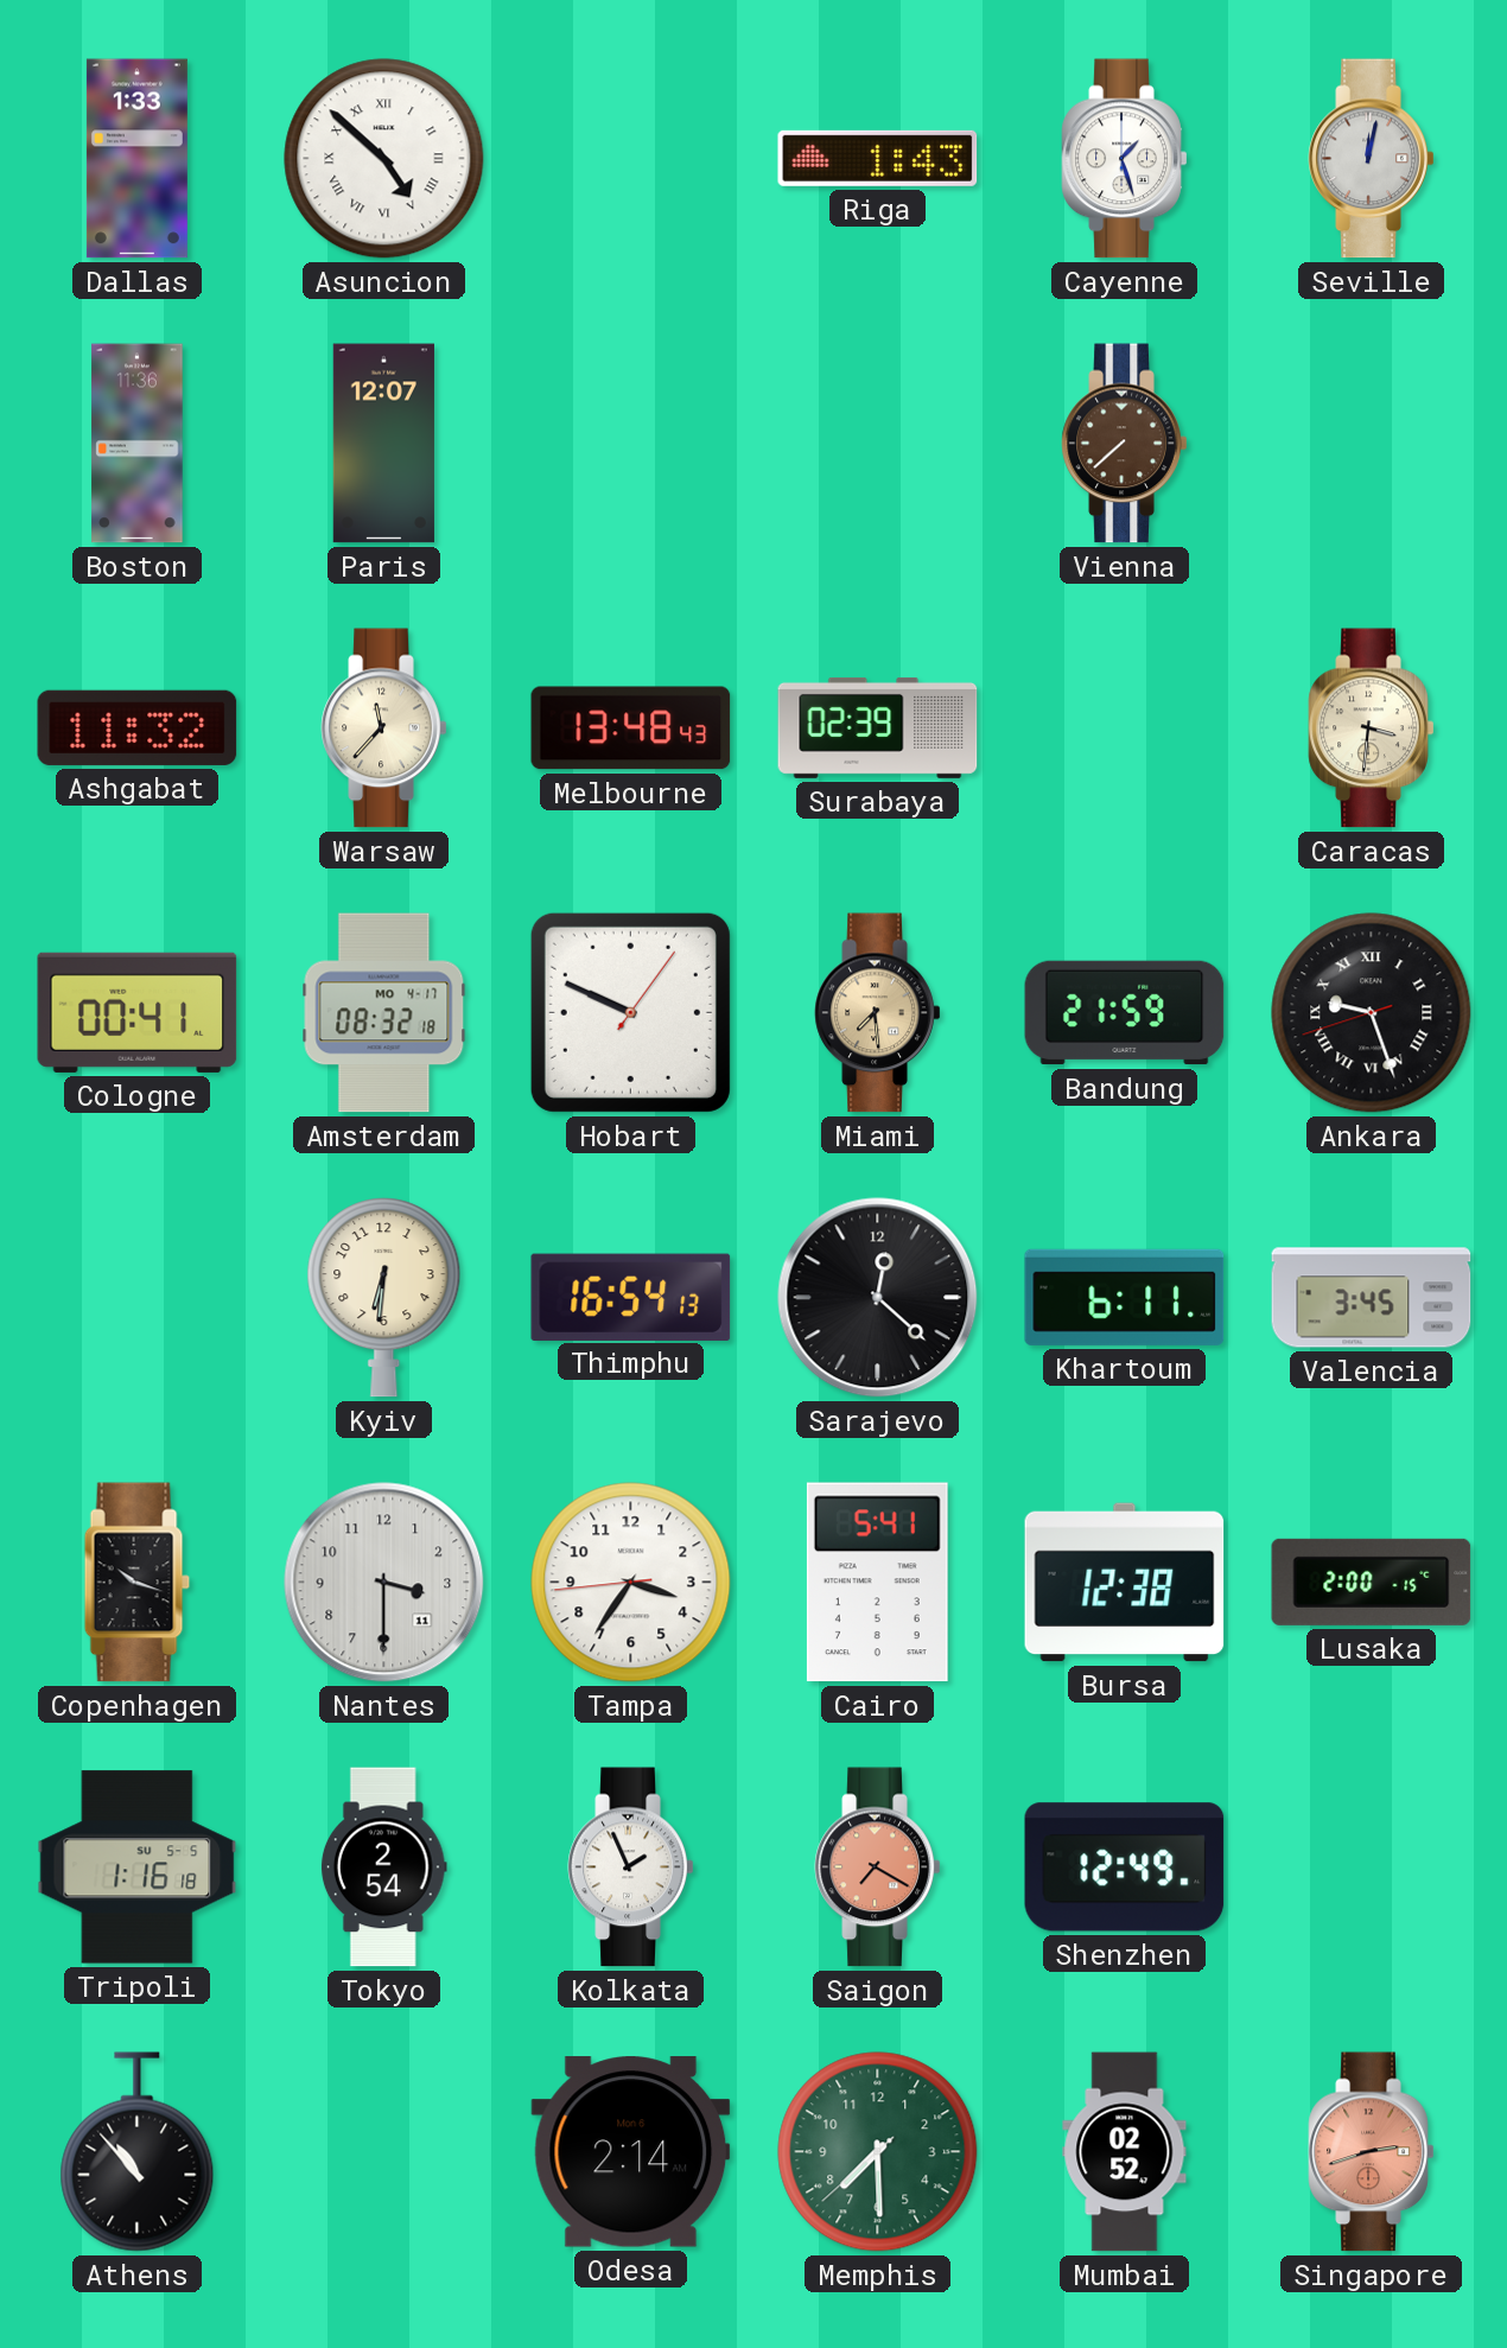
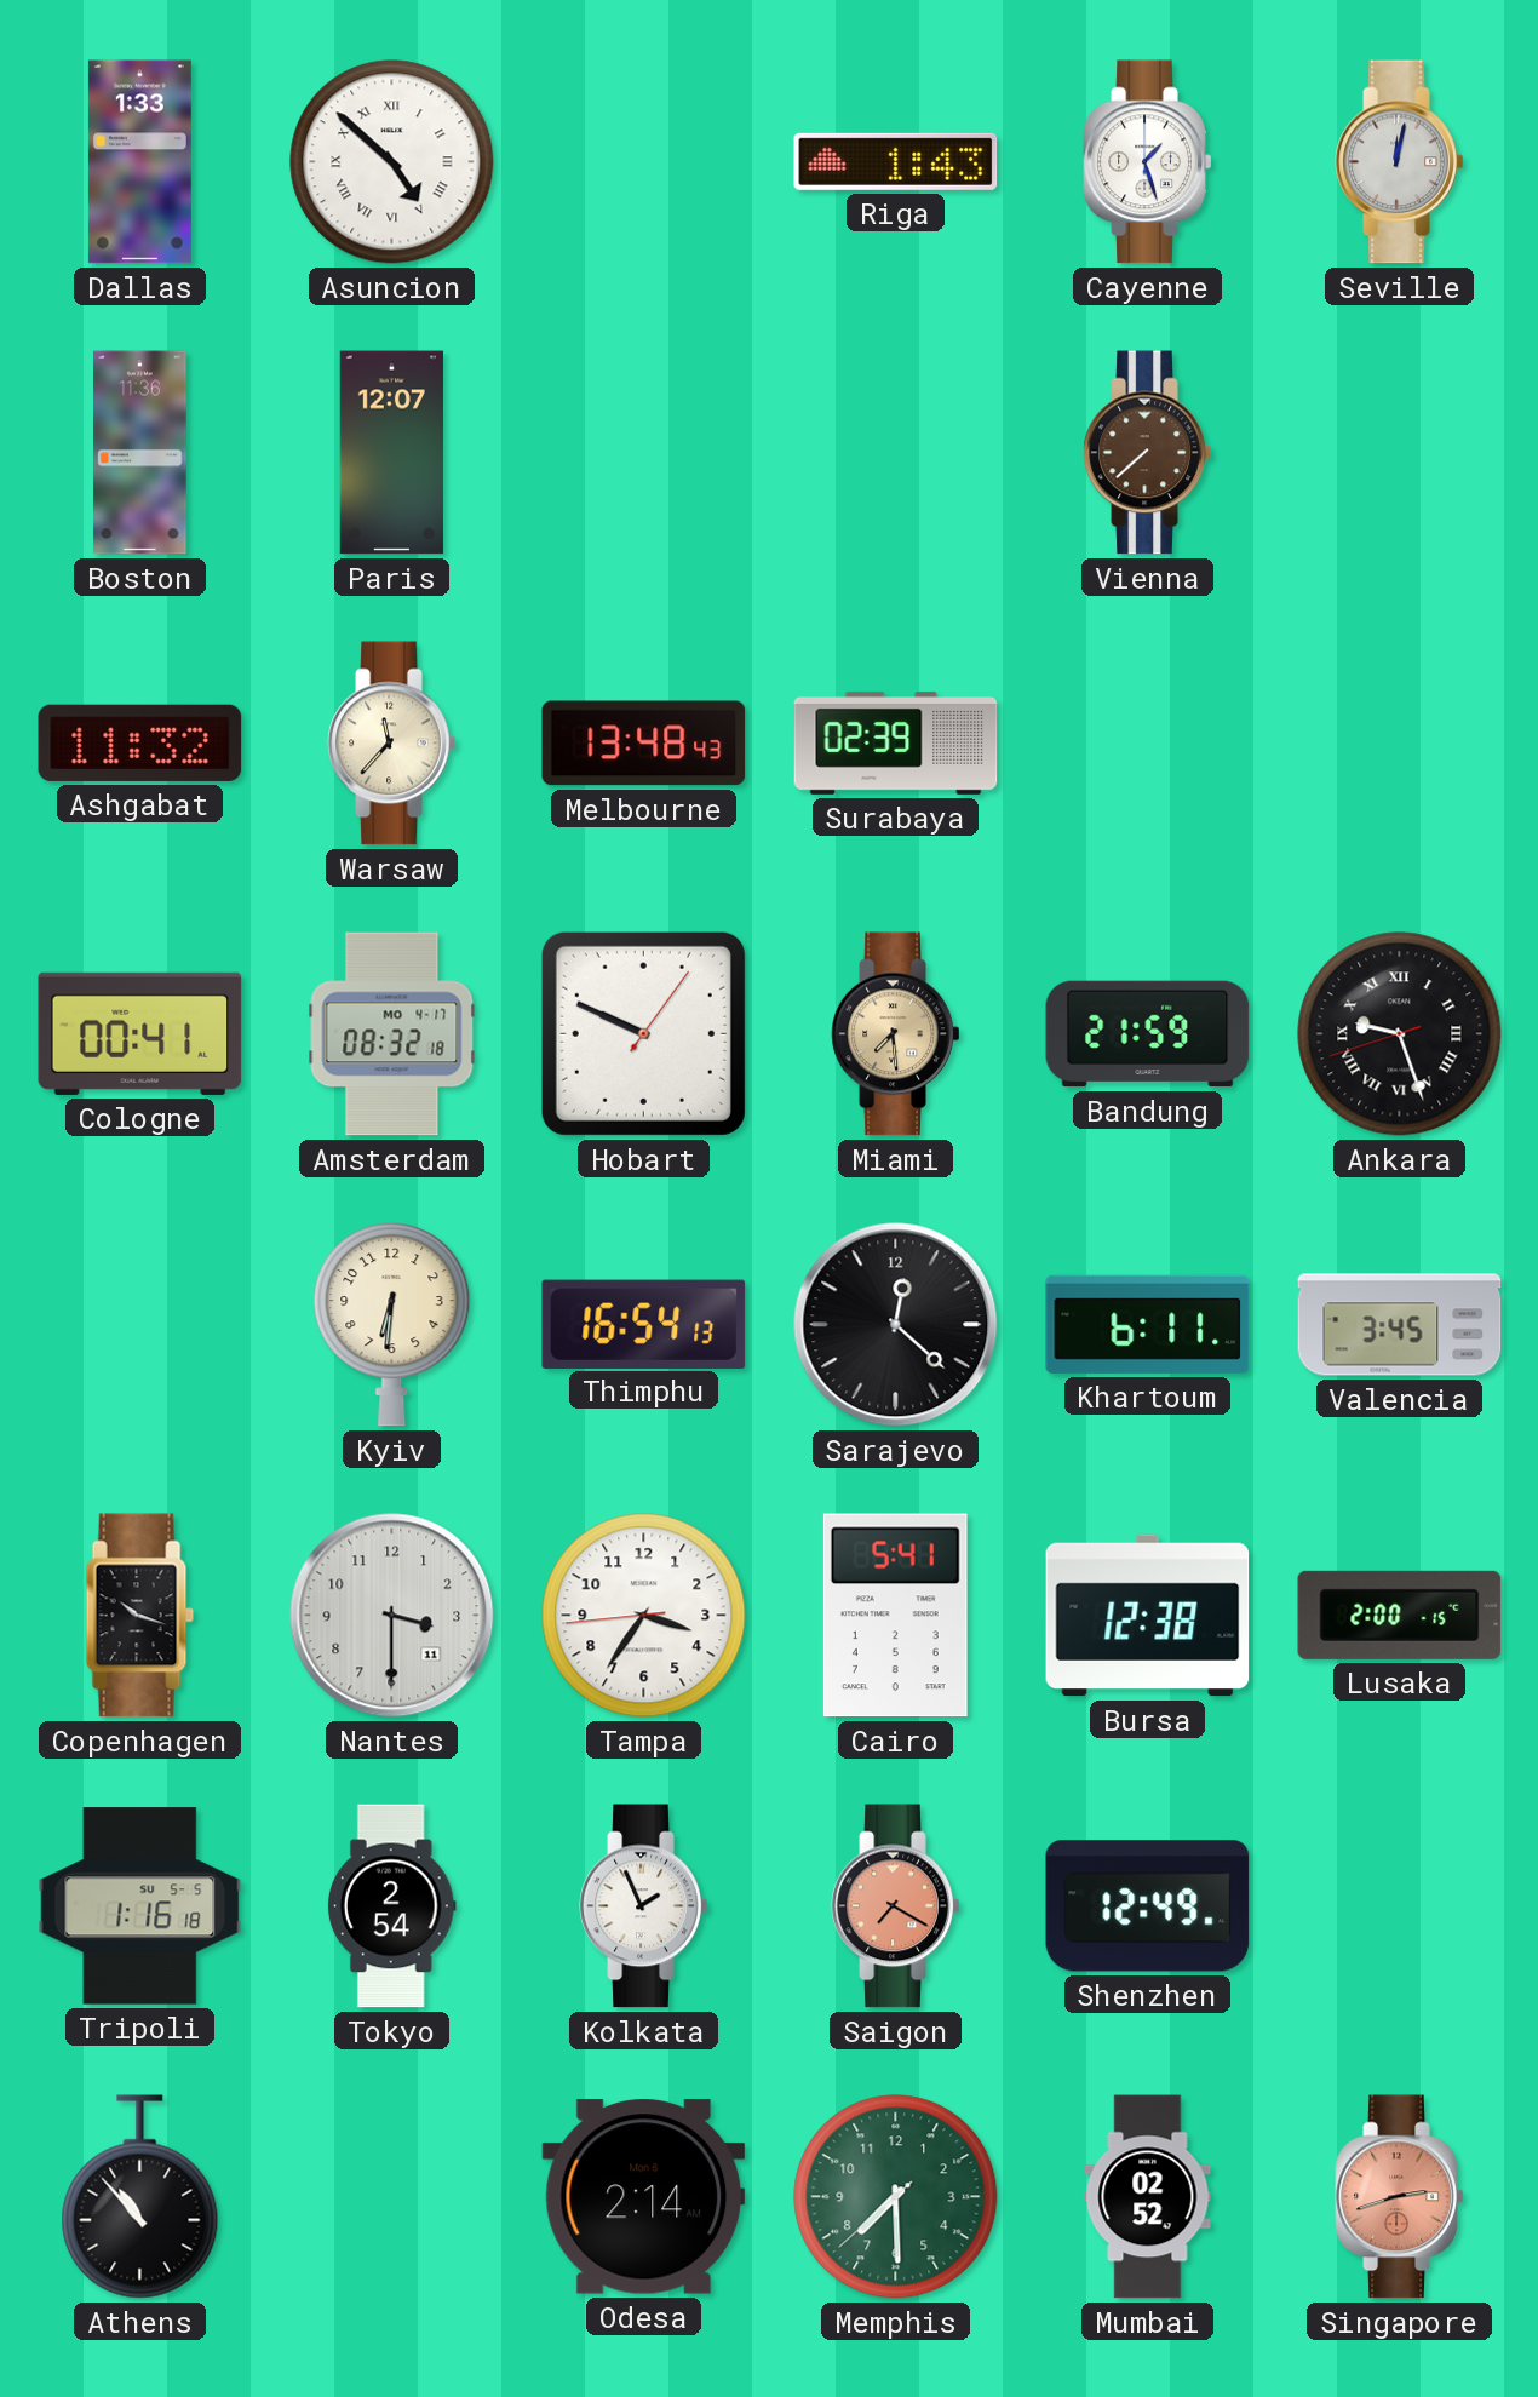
Caracas: 3:31 -> none (1372, 728)
